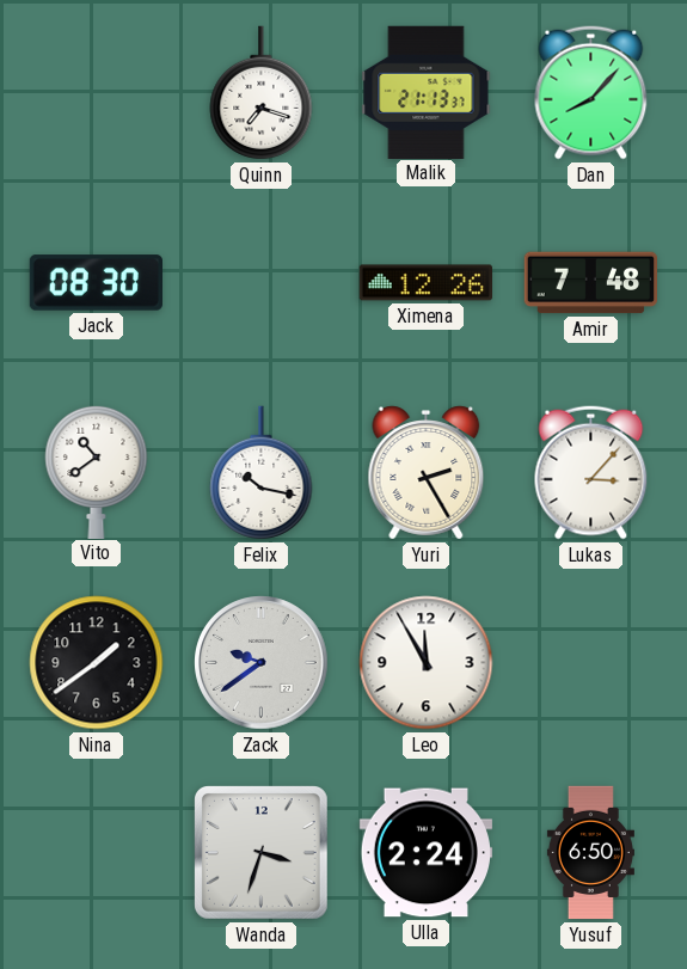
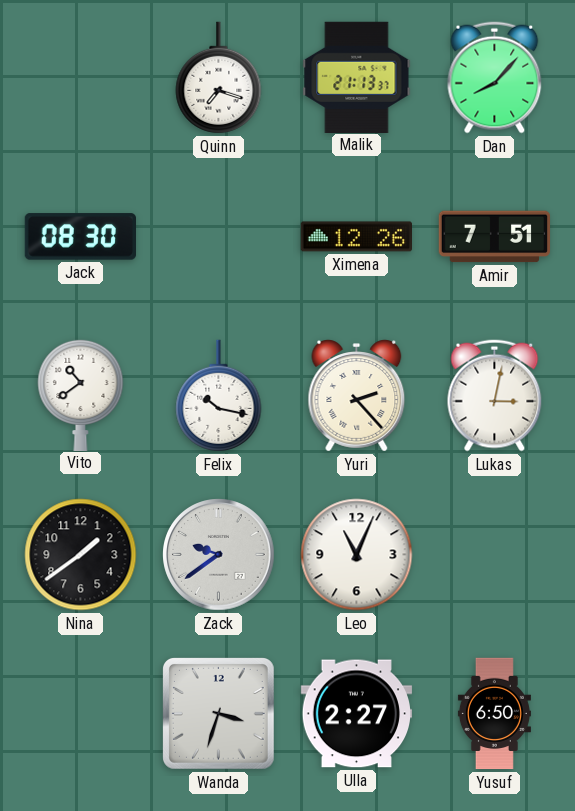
Amir: 7:48 -> 7:51 (495, 237)
Yuri: 2:25 -> 2:23 (357, 396)
Lukas: 3:07 -> 3:02 (495, 396)
Leo: 11:55 -> 11:04 (357, 555)
Ulla: 2:24 -> 2:27 (357, 714)
